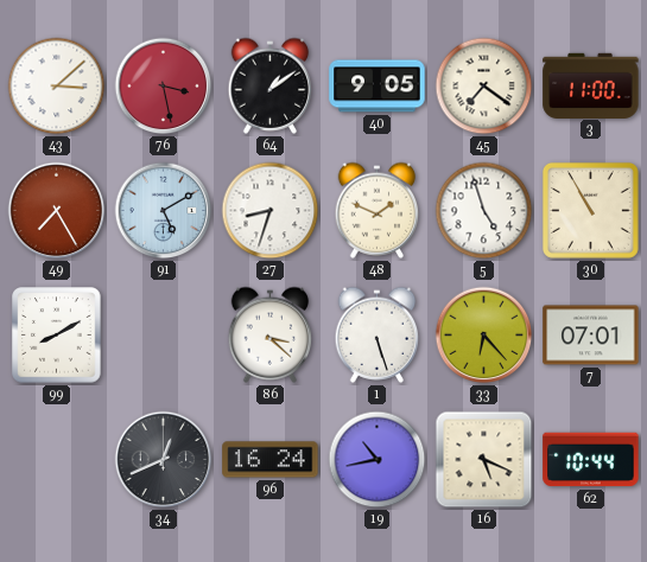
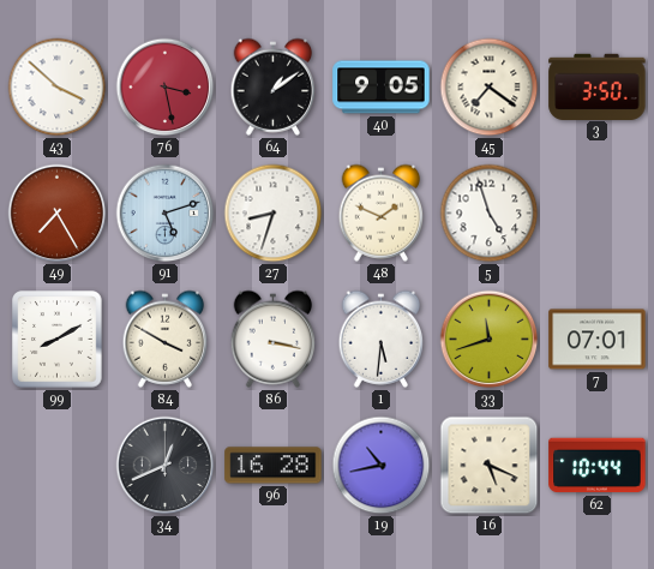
43: 3:08 -> 3:52 (58, 88)
3: 11:00 -> 3:50 (598, 86)
91: 5:10 -> 5:12 (166, 214)
30: 10:55 -> none (590, 210)
84: none -> 3:50 (166, 339)
86: 3:22 -> 3:17 (274, 339)
1: 5:27 -> 5:31 (382, 339)
33: 6:23 -> 11:42 (490, 340)
96: 16:24 -> 16:28 (274, 466)
